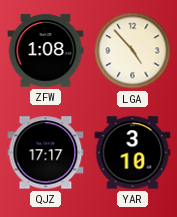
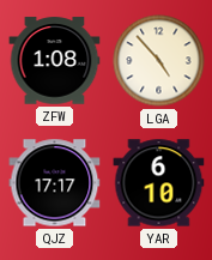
YAR: 3:10 -> 6:10 (159, 183)
